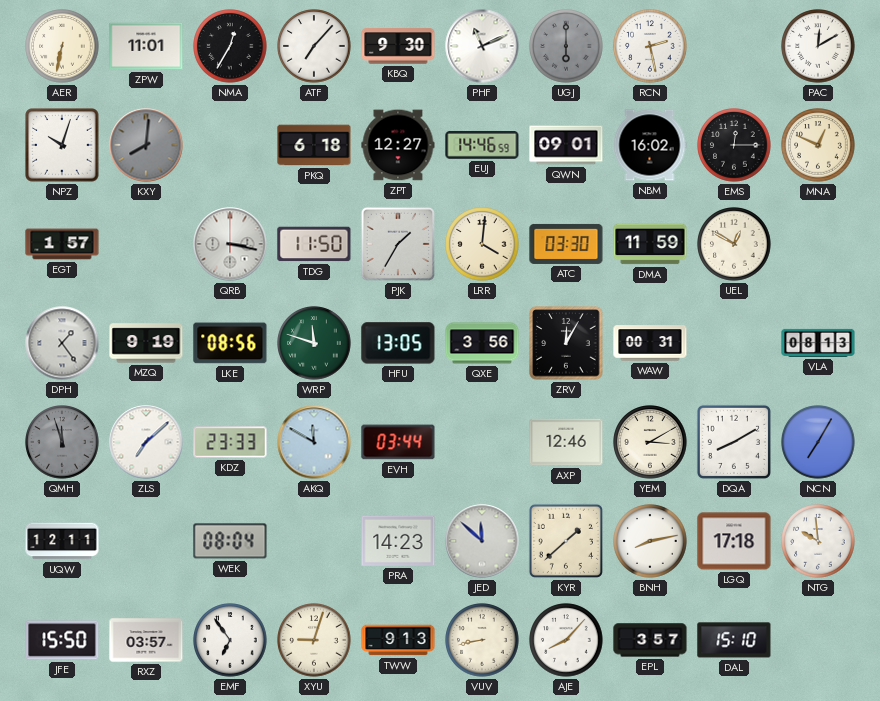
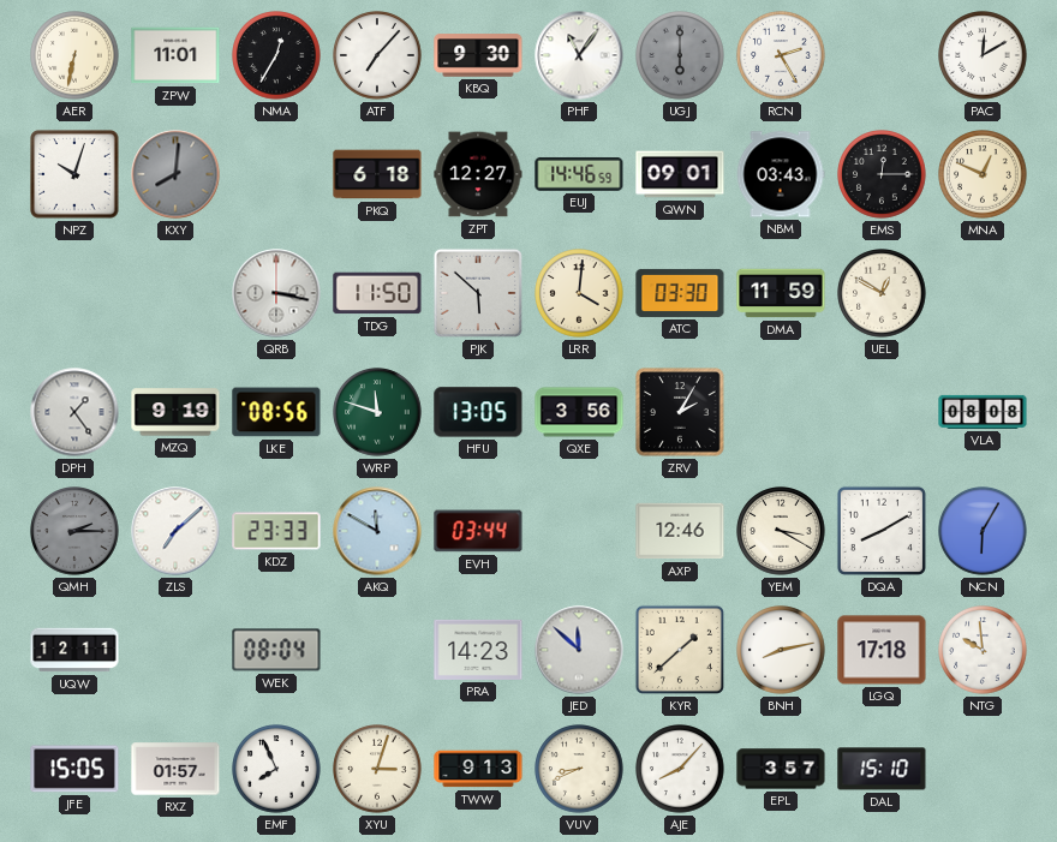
PHF: 11:11 -> 11:06 (579, 55)
RCN: 2:28 -> 2:25 (781, 55)
NBM: 16:02 -> 03:43 (781, 174)
EGT: 1:57 -> none (62, 244)
PJK: 1:35 -> 5:52 (478, 293)
ZRV: 12:05 -> 2:05 (680, 412)
WAW: 00:31 -> none (650, 343)
VLA: 08:13 -> 08:08 (983, 412)
QMH: 11:57 -> 2:15 (74, 531)
YEM: 3:10 -> 3:20 (781, 531)
NCN: 7:05 -> 6:05 (983, 531)
JFE: 15:50 -> 15:05 (74, 769)
RXZ: 03:57 -> 01:57 (175, 769)
EMF: 6:54 -> 7:56 (276, 769)
XYU: 9:03 -> 3:03 (377, 769)
VUV: 8:43 -> 8:41 (579, 769)
